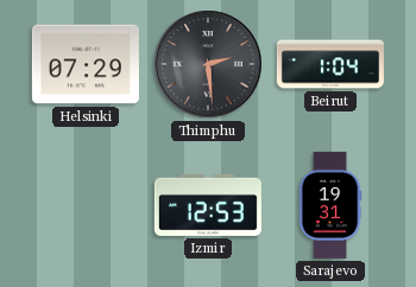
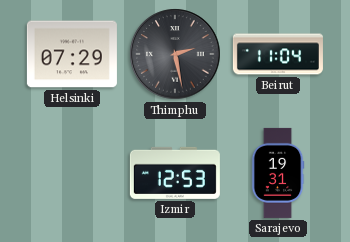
Thimphu: 2:29 -> 2:28 (175, 54)
Beirut: 1:04 -> 11:04 (278, 54)
